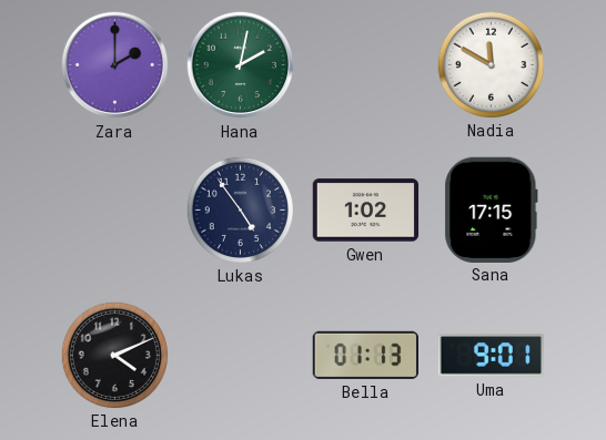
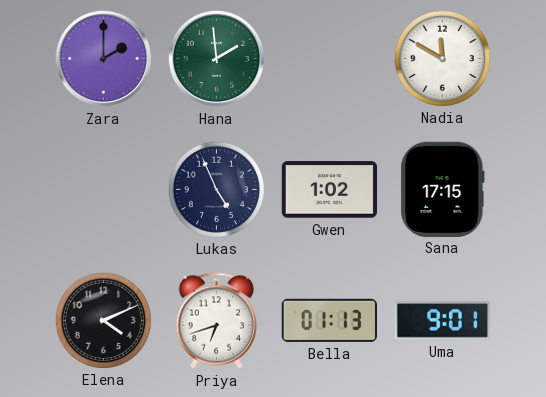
Hana: 2:02 -> 1:59 (217, 59)
Lukas: 4:54 -> 4:56 (216, 189)
Priya: none -> 6:42 (216, 321)
